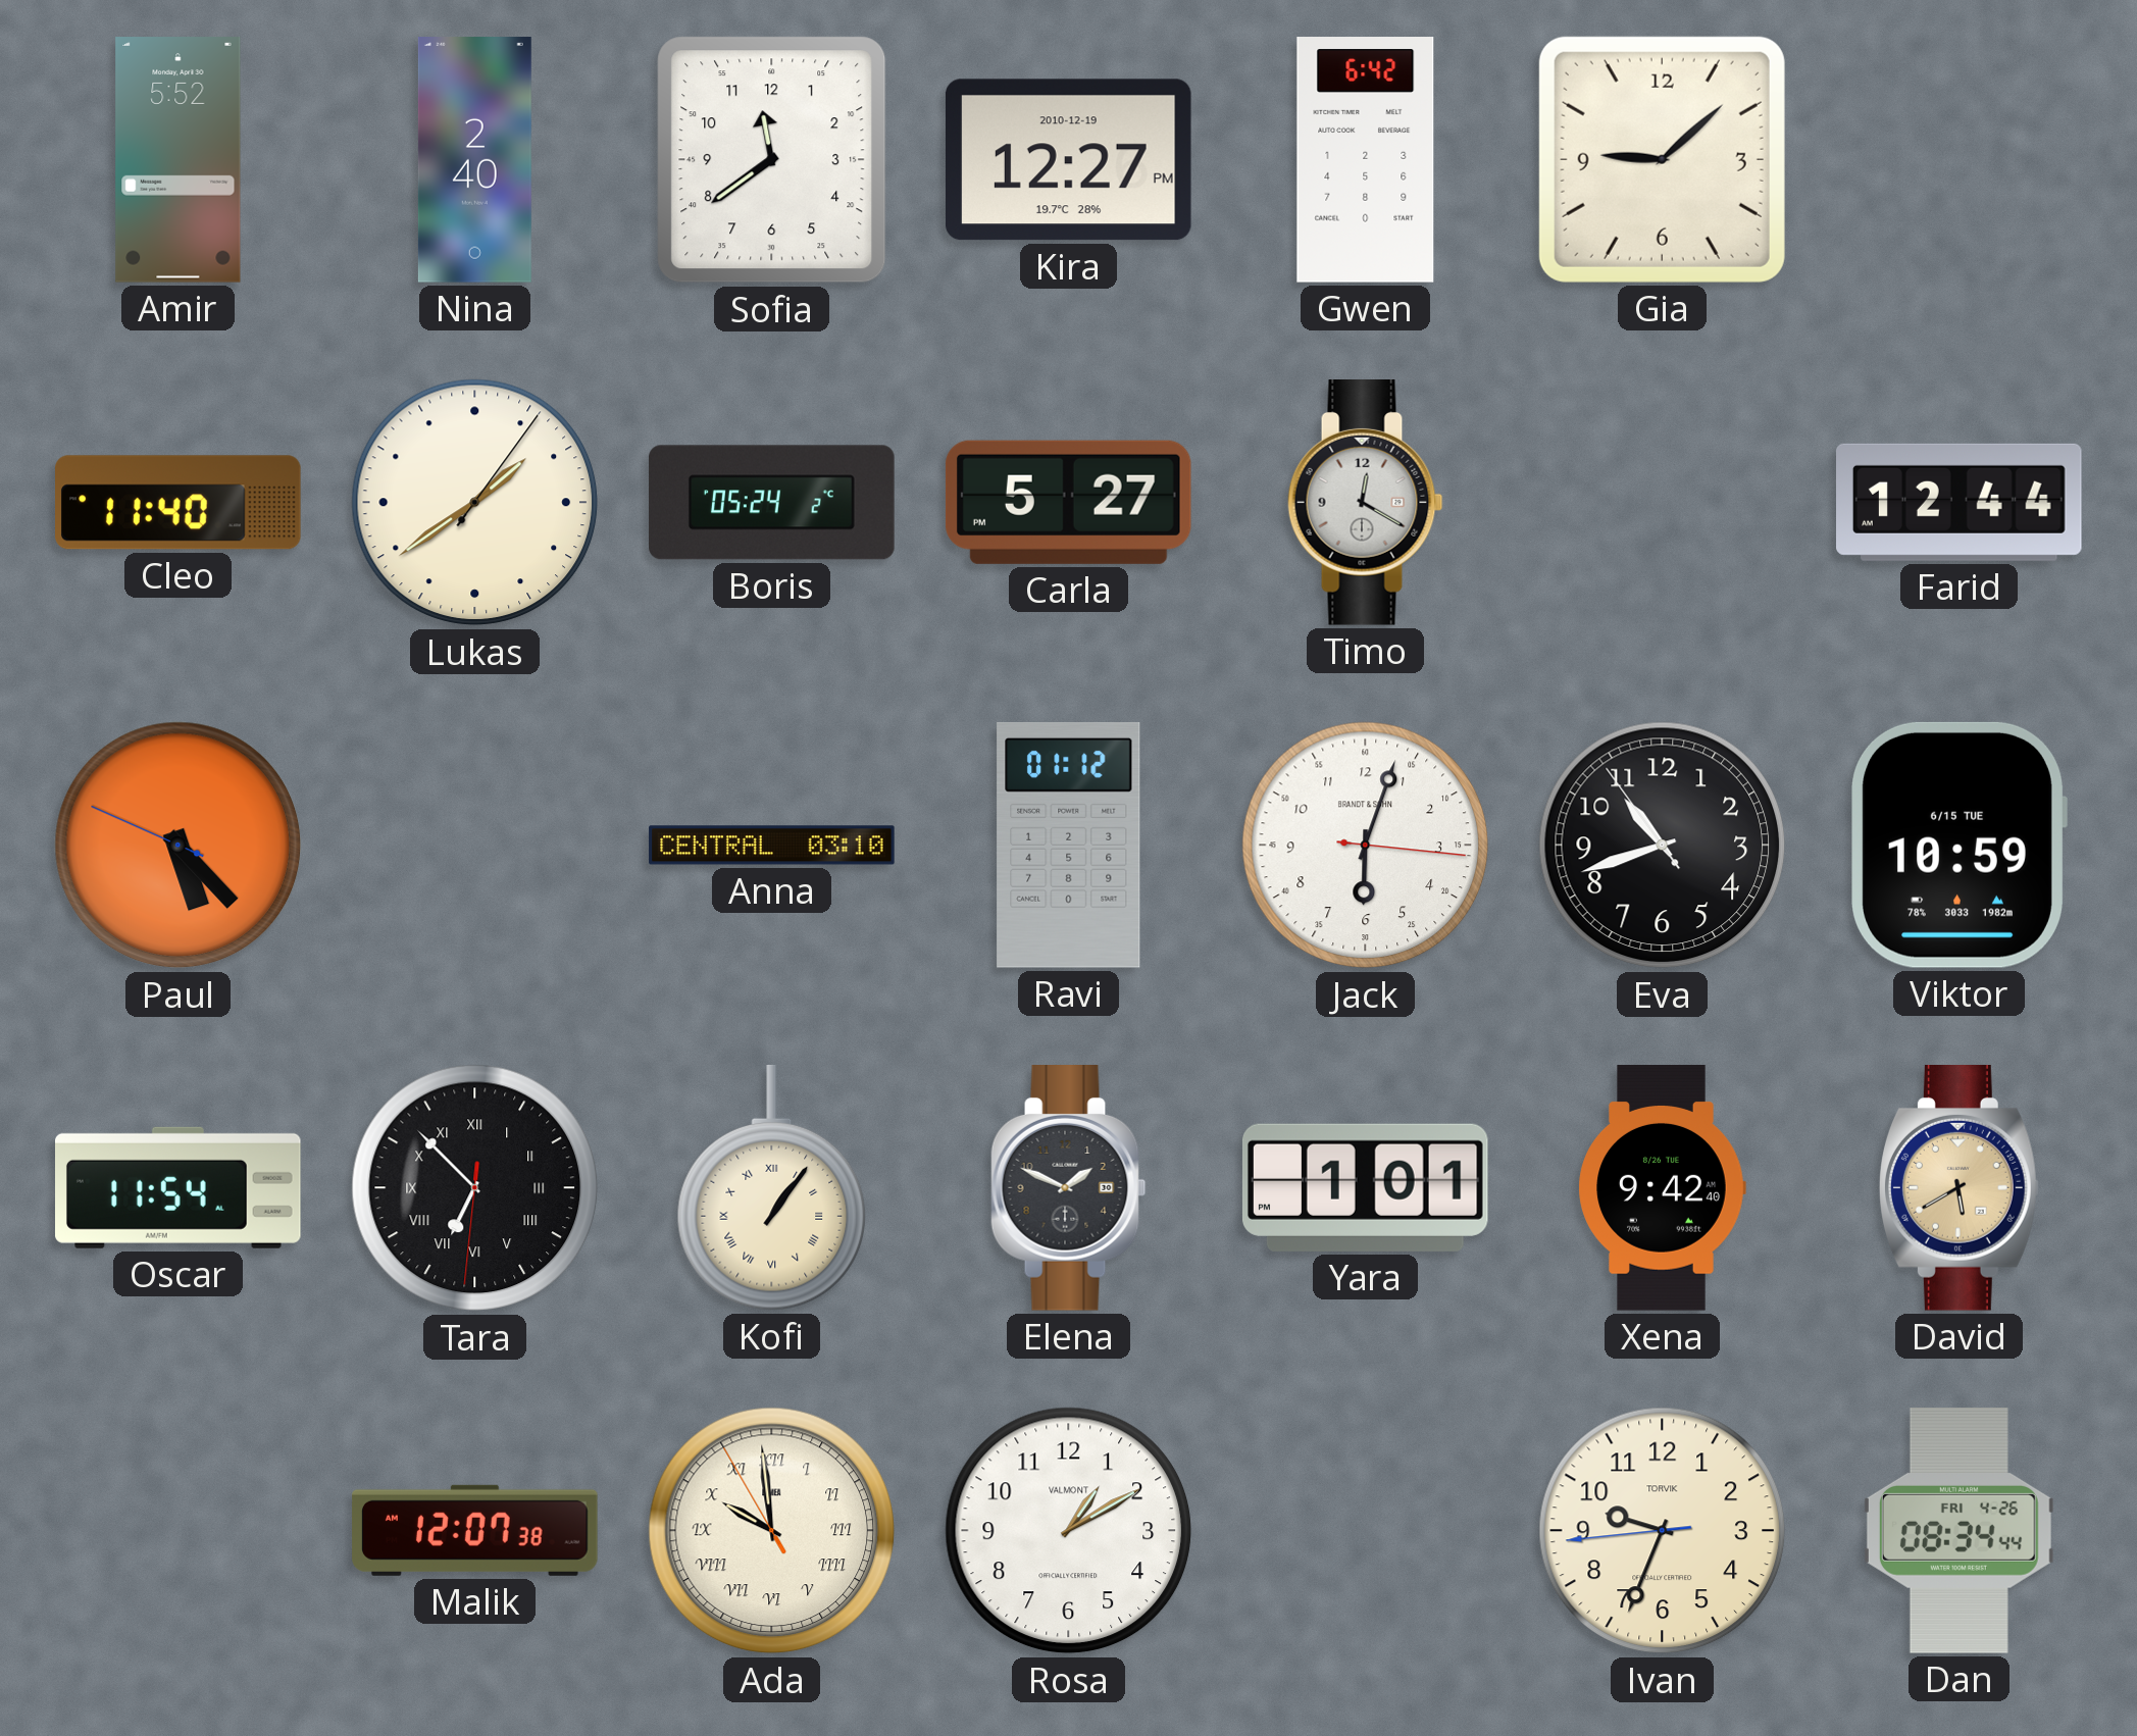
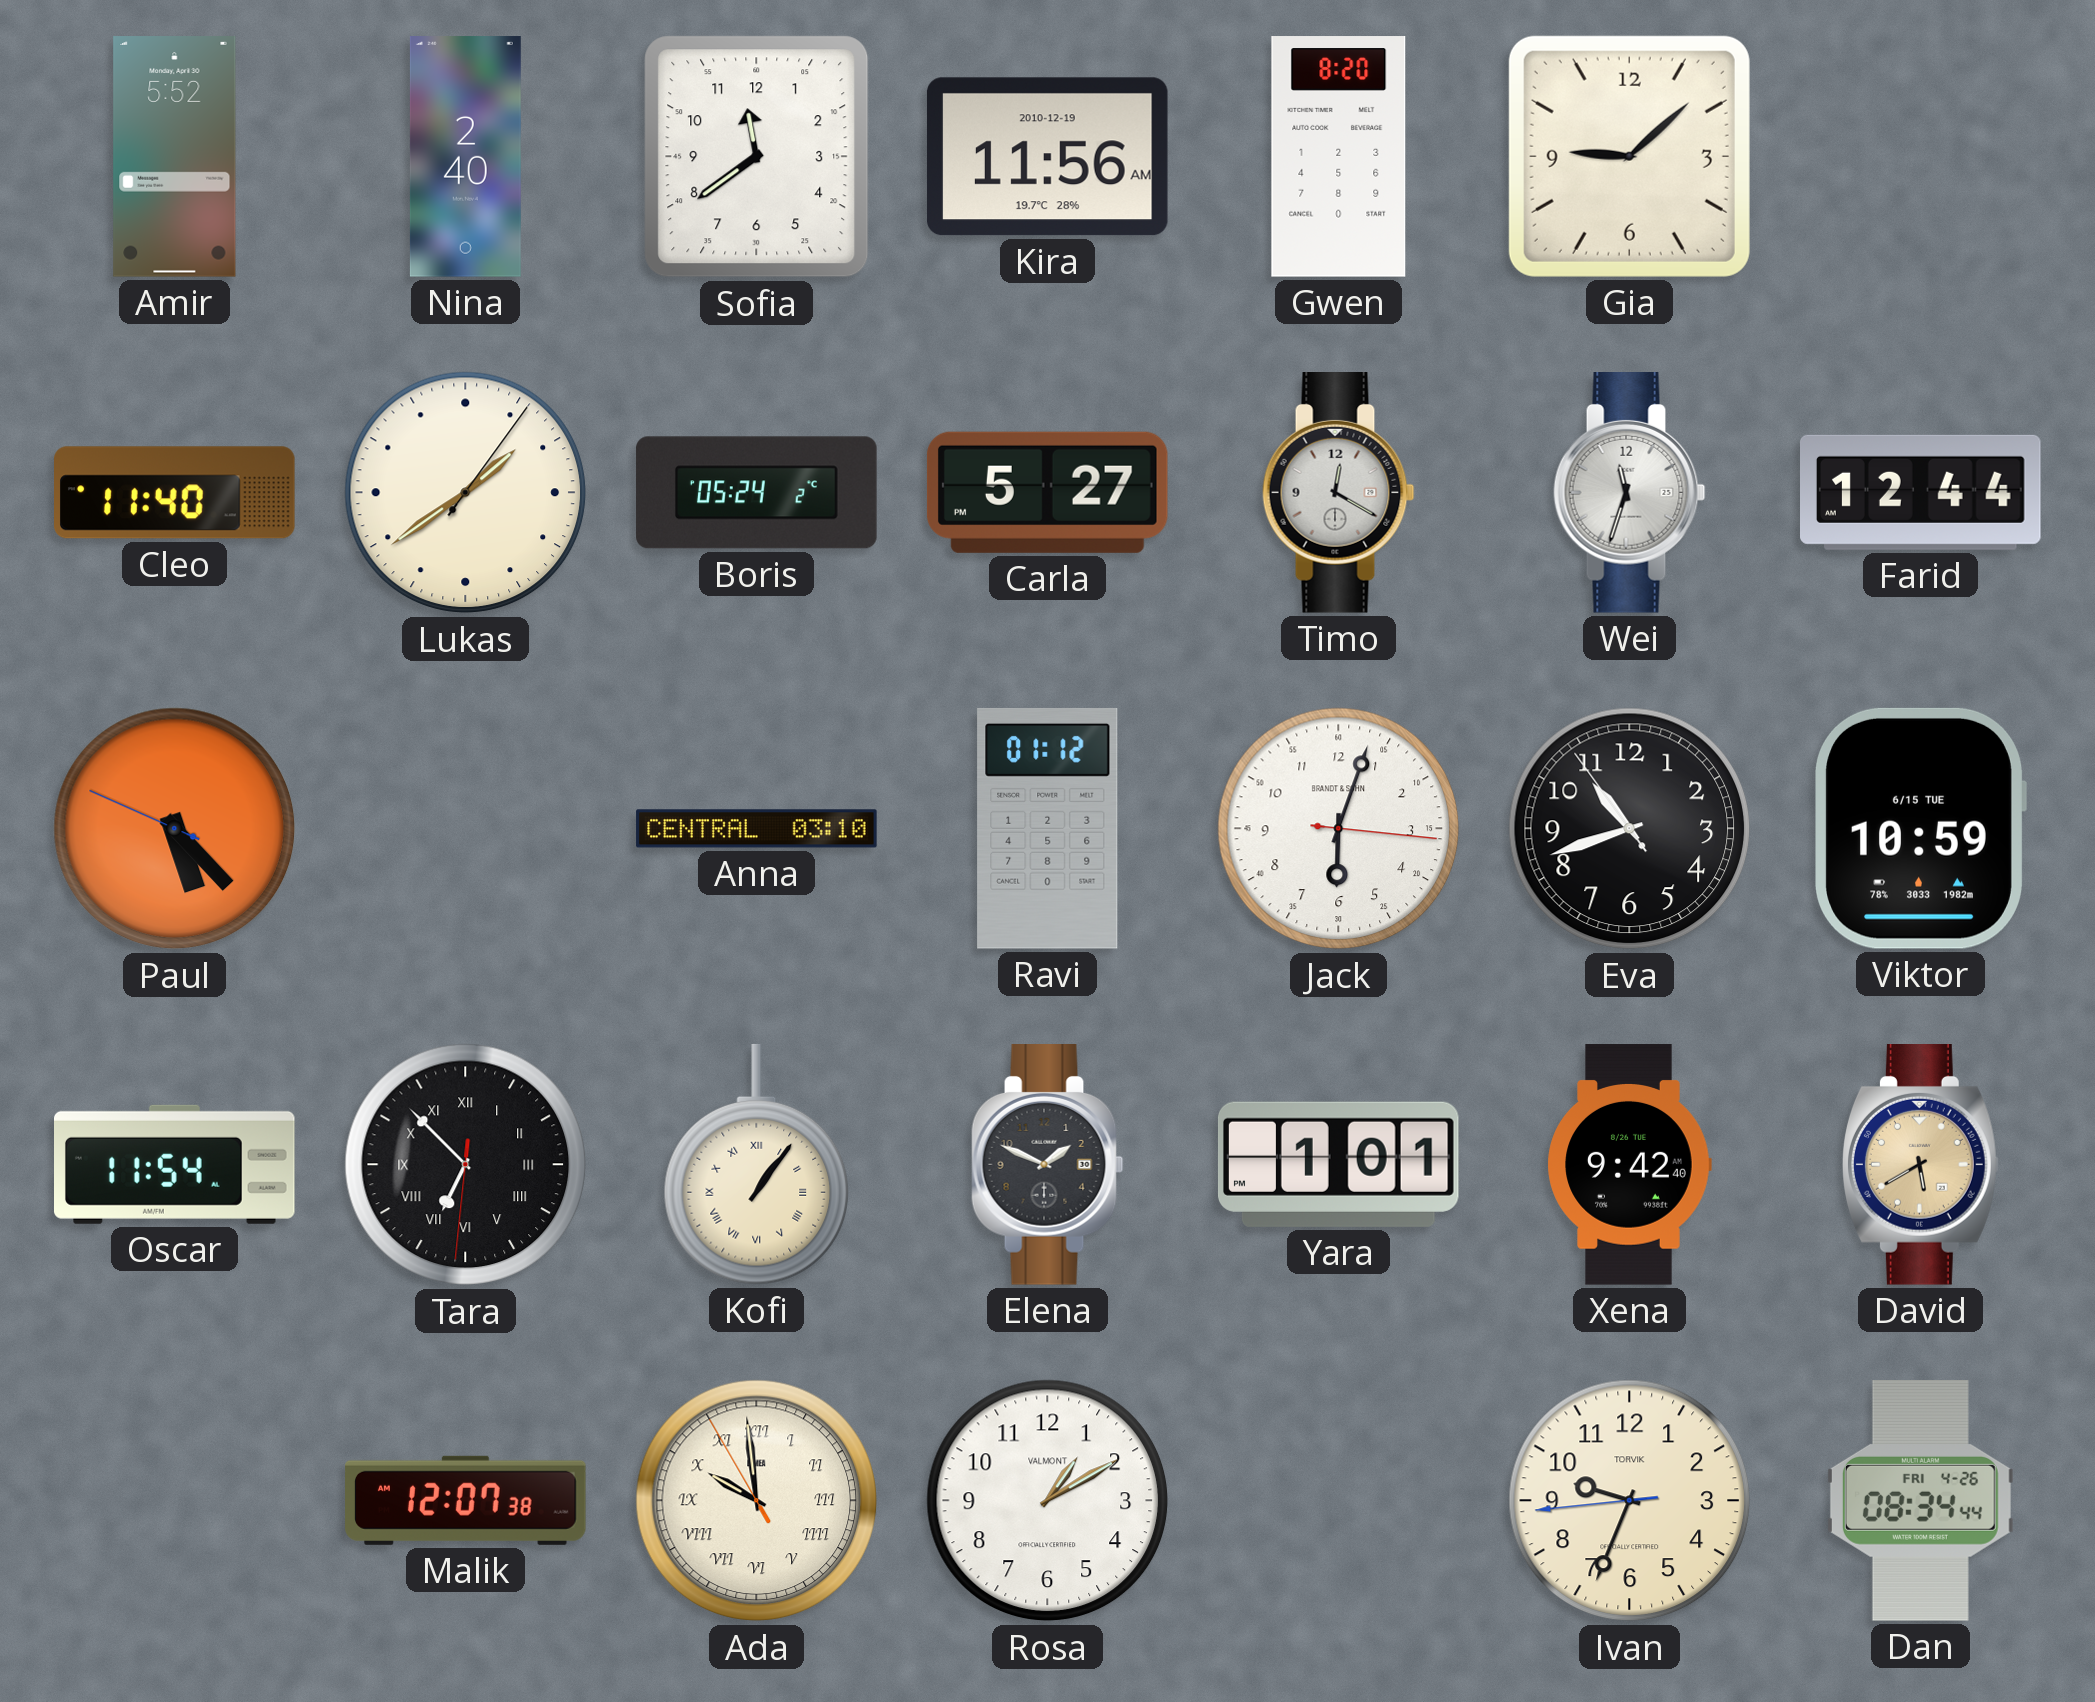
Kira: 12:27 -> 11:56 (1047, 157)
Gwen: 6:42 -> 8:20 (1339, 157)
Wei: none -> 11:33 (1630, 493)
